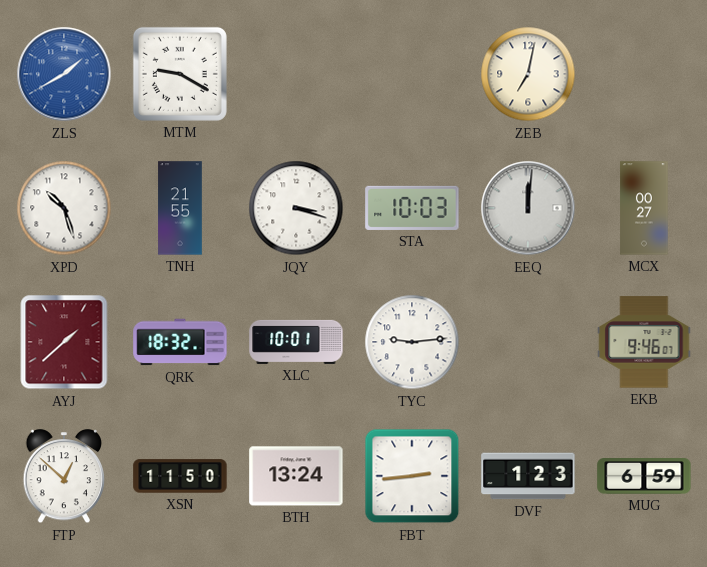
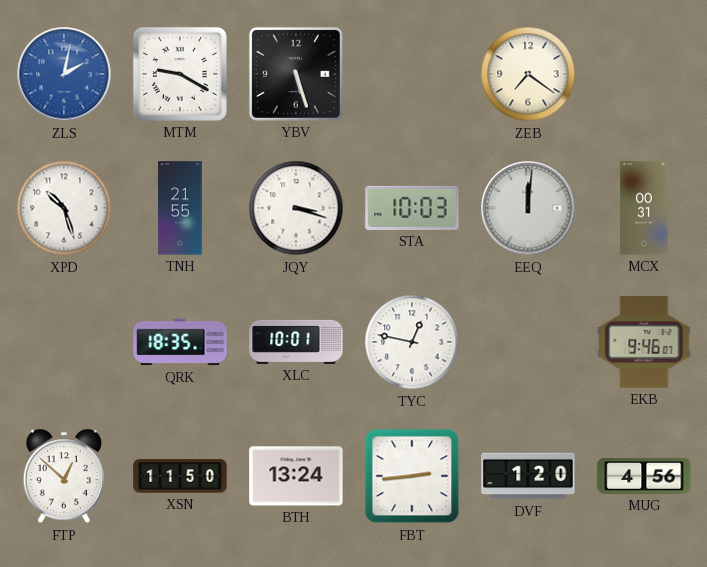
ZLS: 1:40 -> 2:02 (64, 74)
YBV: none -> 5:27 (296, 74)
ZEB: 7:02 -> 7:21 (528, 74)
MCX: 00:27 -> 00:31 (644, 208)
AYJ: 1:38 -> none (64, 342)
QRK: 18:32 -> 18:35 (180, 342)
TYC: 9:14 -> 12:47 (412, 342)
DVF: 1:23 -> 1:20 (528, 476)
MUG: 6:59 -> 4:56 (644, 477)
